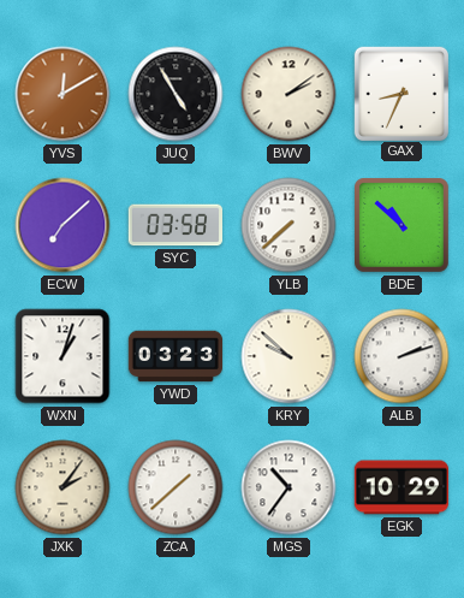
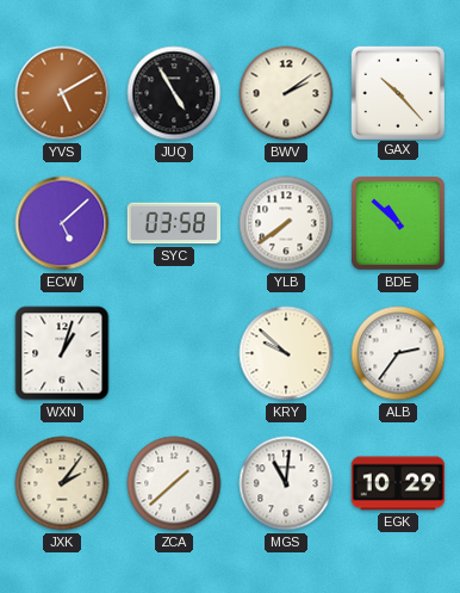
YVS: 12:10 -> 5:10 (62, 93)
GAX: 8:34 -> 10:23 (397, 92)
ECW: 7:08 -> 5:08 (62, 223)
YLB: 7:38 -> 7:39 (286, 223)
YWD: 03:23 -> none (176, 356)
ALB: 2:12 -> 2:36 (398, 353)
MGS: 10:36 -> 11:01 (286, 483)
